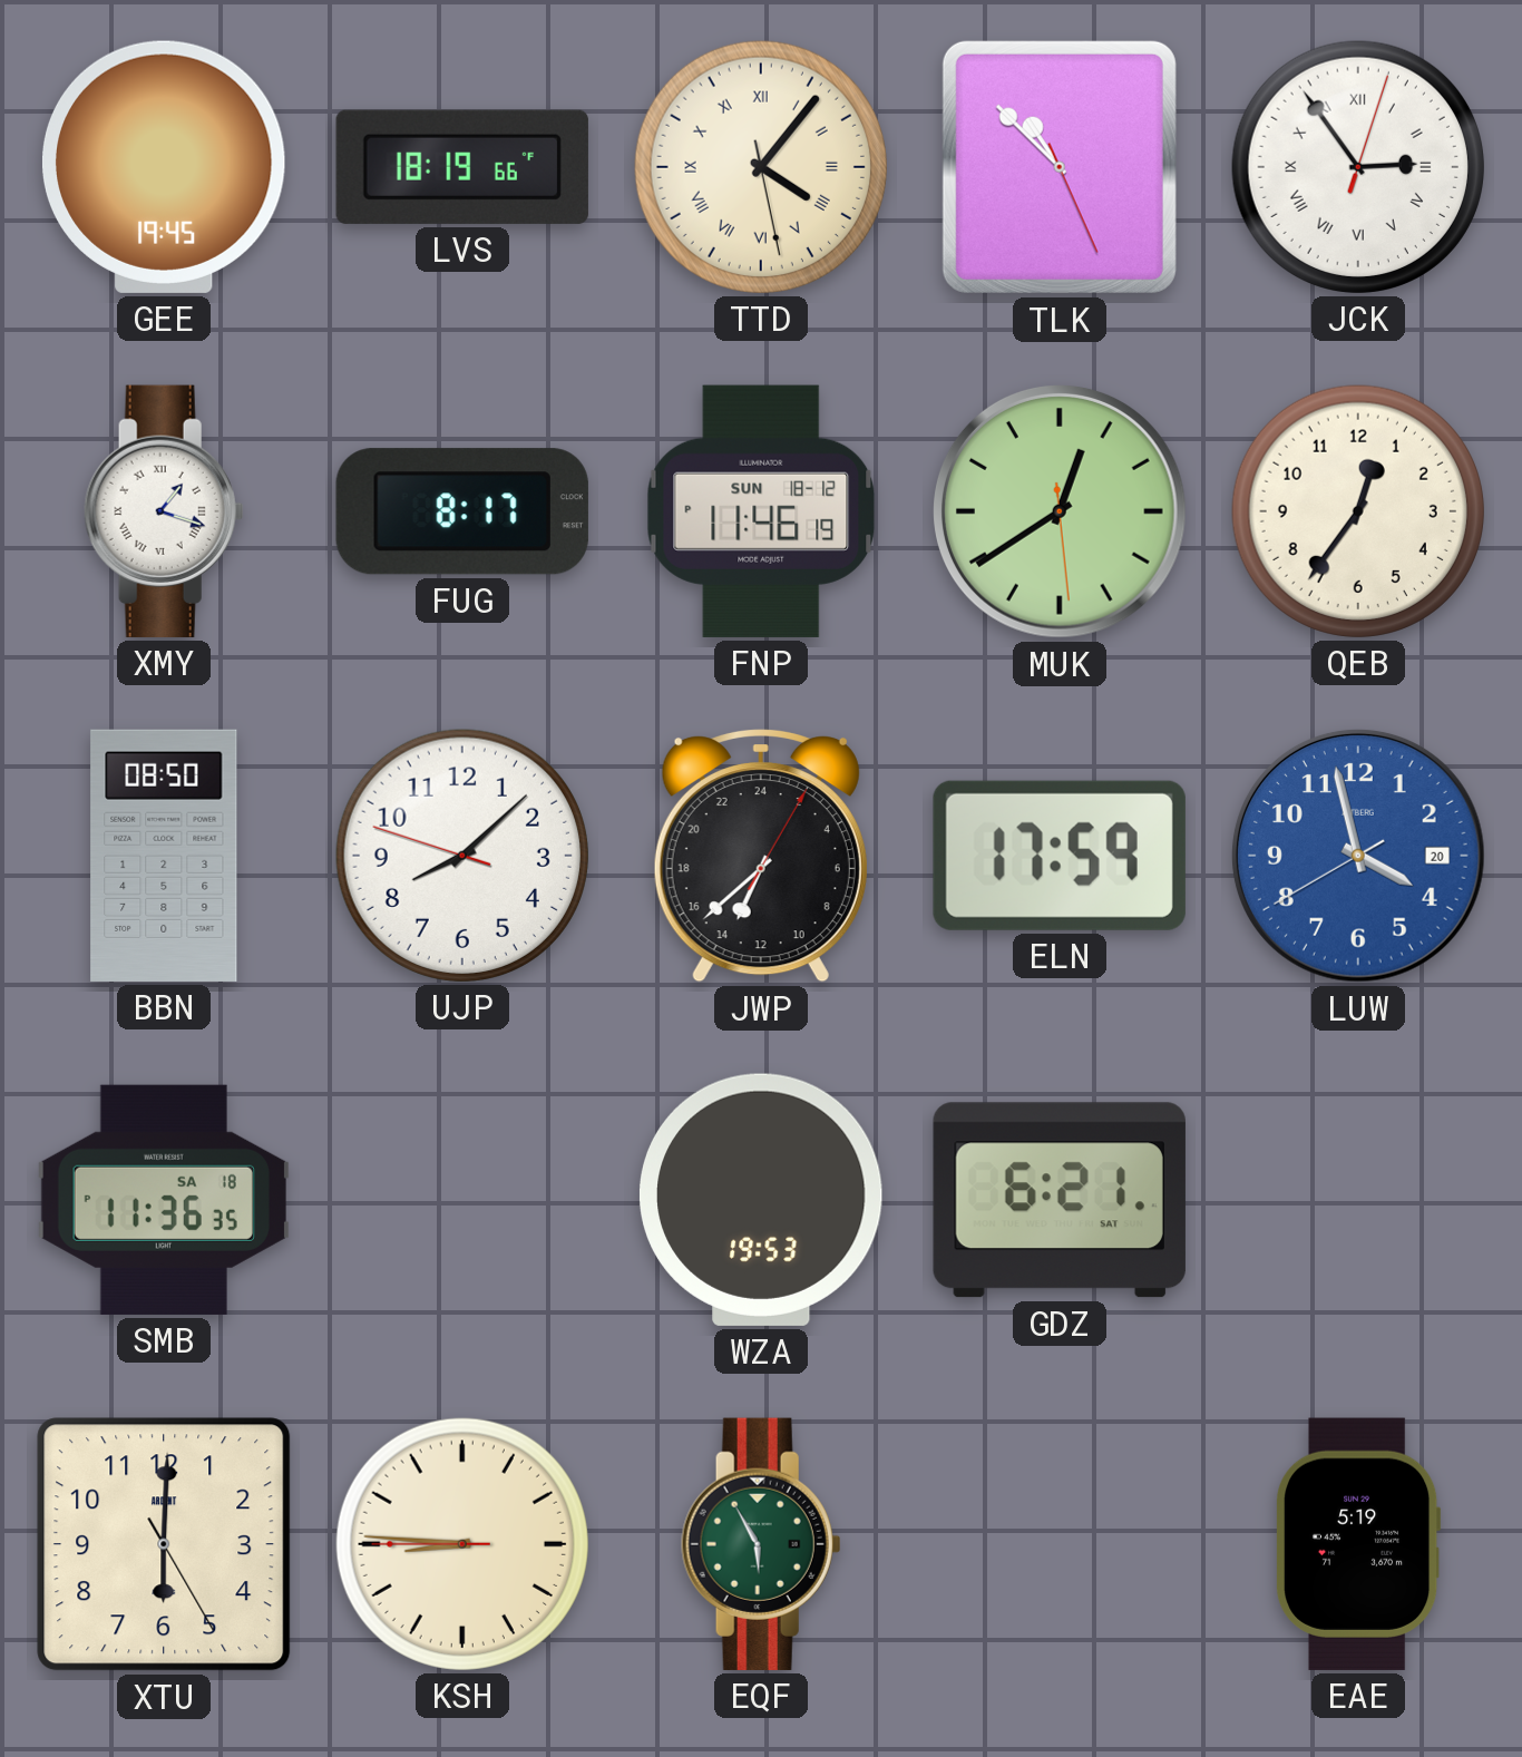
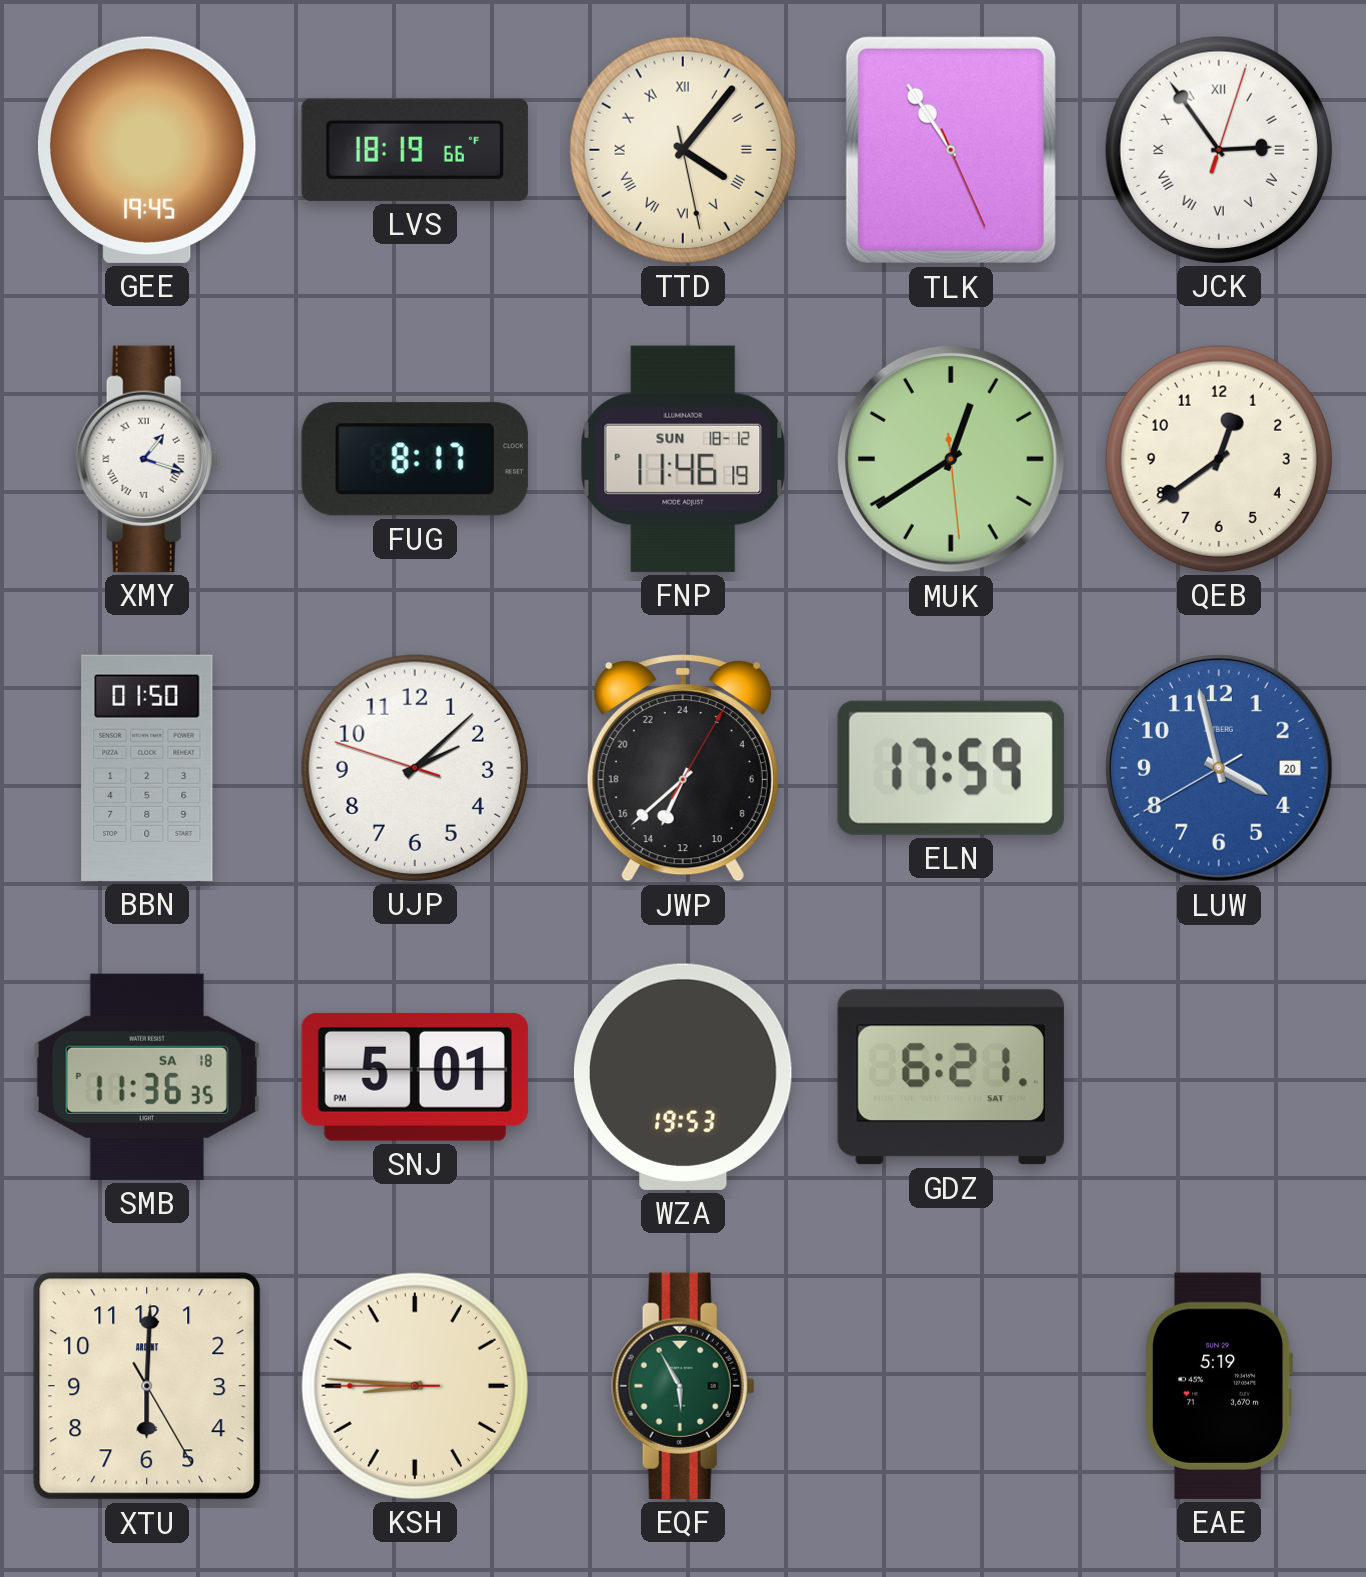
TLK: 10:52 -> 10:54 (951, 150)
QEB: 12:36 -> 12:39 (1219, 459)
BBN: 08:50 -> 01:50 (147, 768)
UJP: 8:07 -> 2:07 (415, 768)
SNJ: none -> 5:01 (415, 1077)
